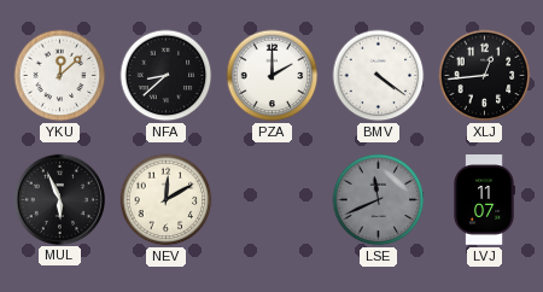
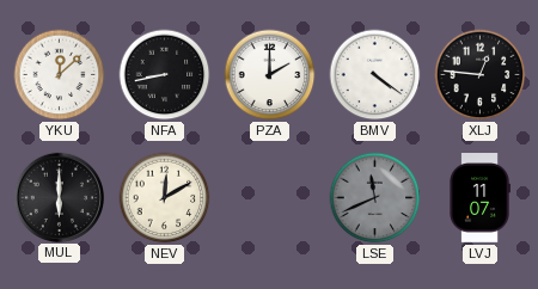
NFA: 8:38 -> 8:43 (165, 75)
XLJ: 12:44 -> 12:46 (481, 75)
MUL: 5:56 -> 6:00 (59, 197)
